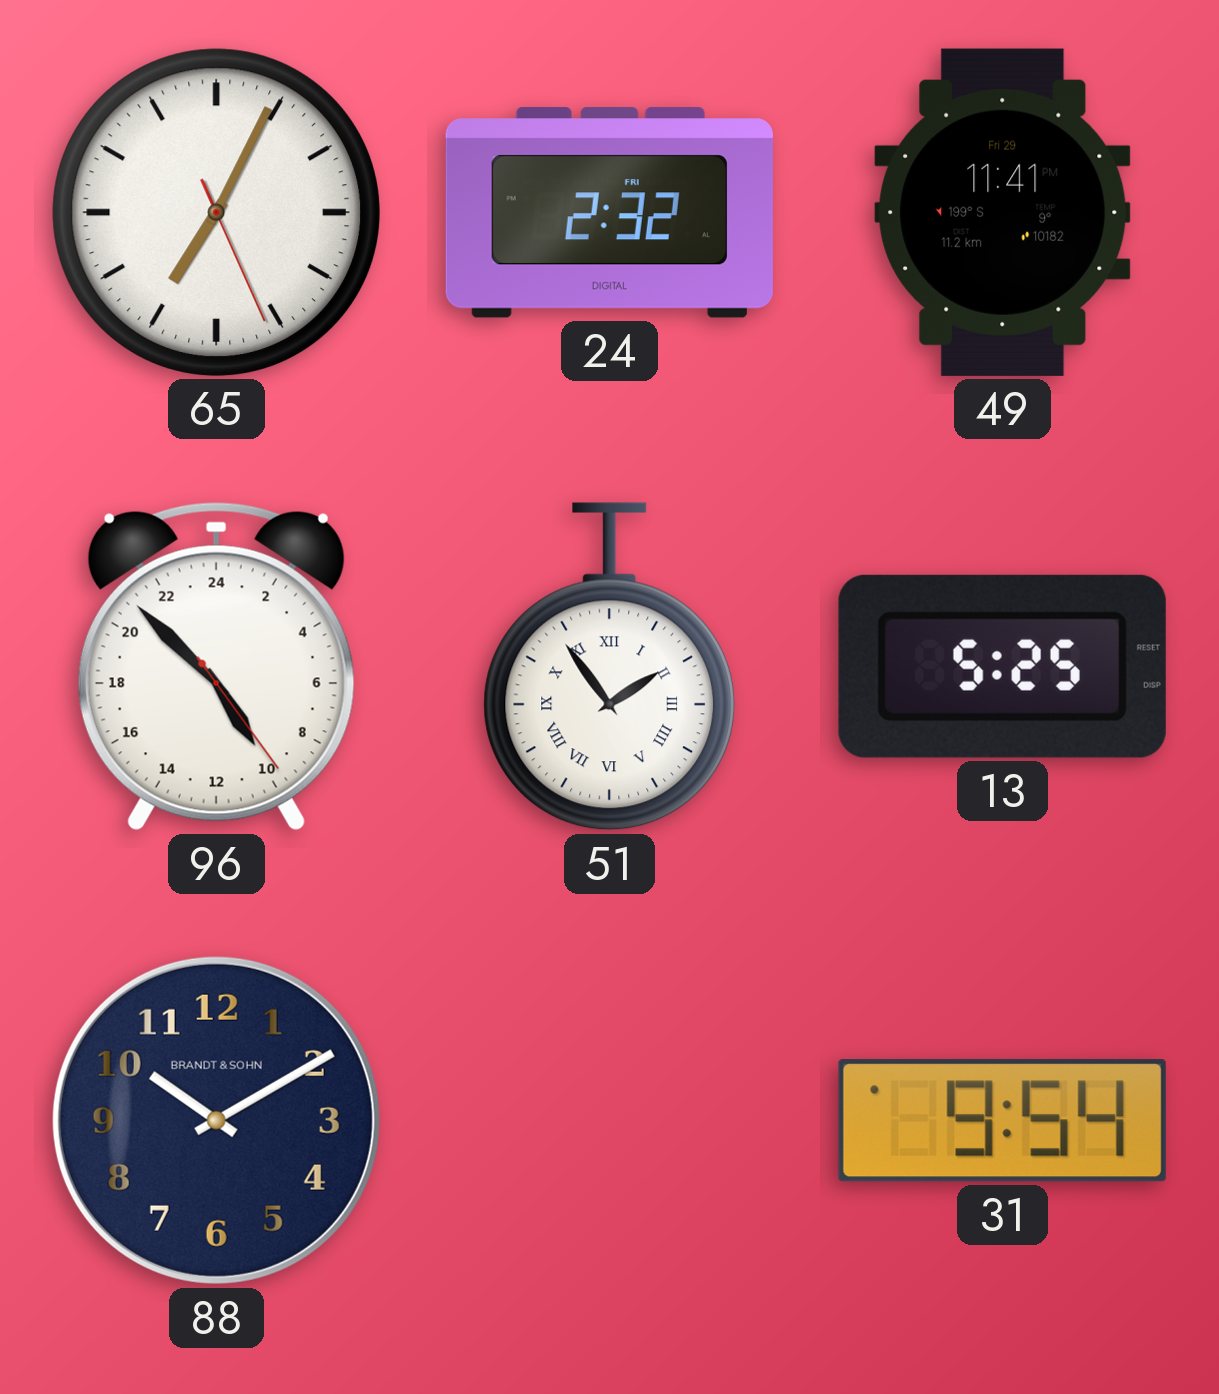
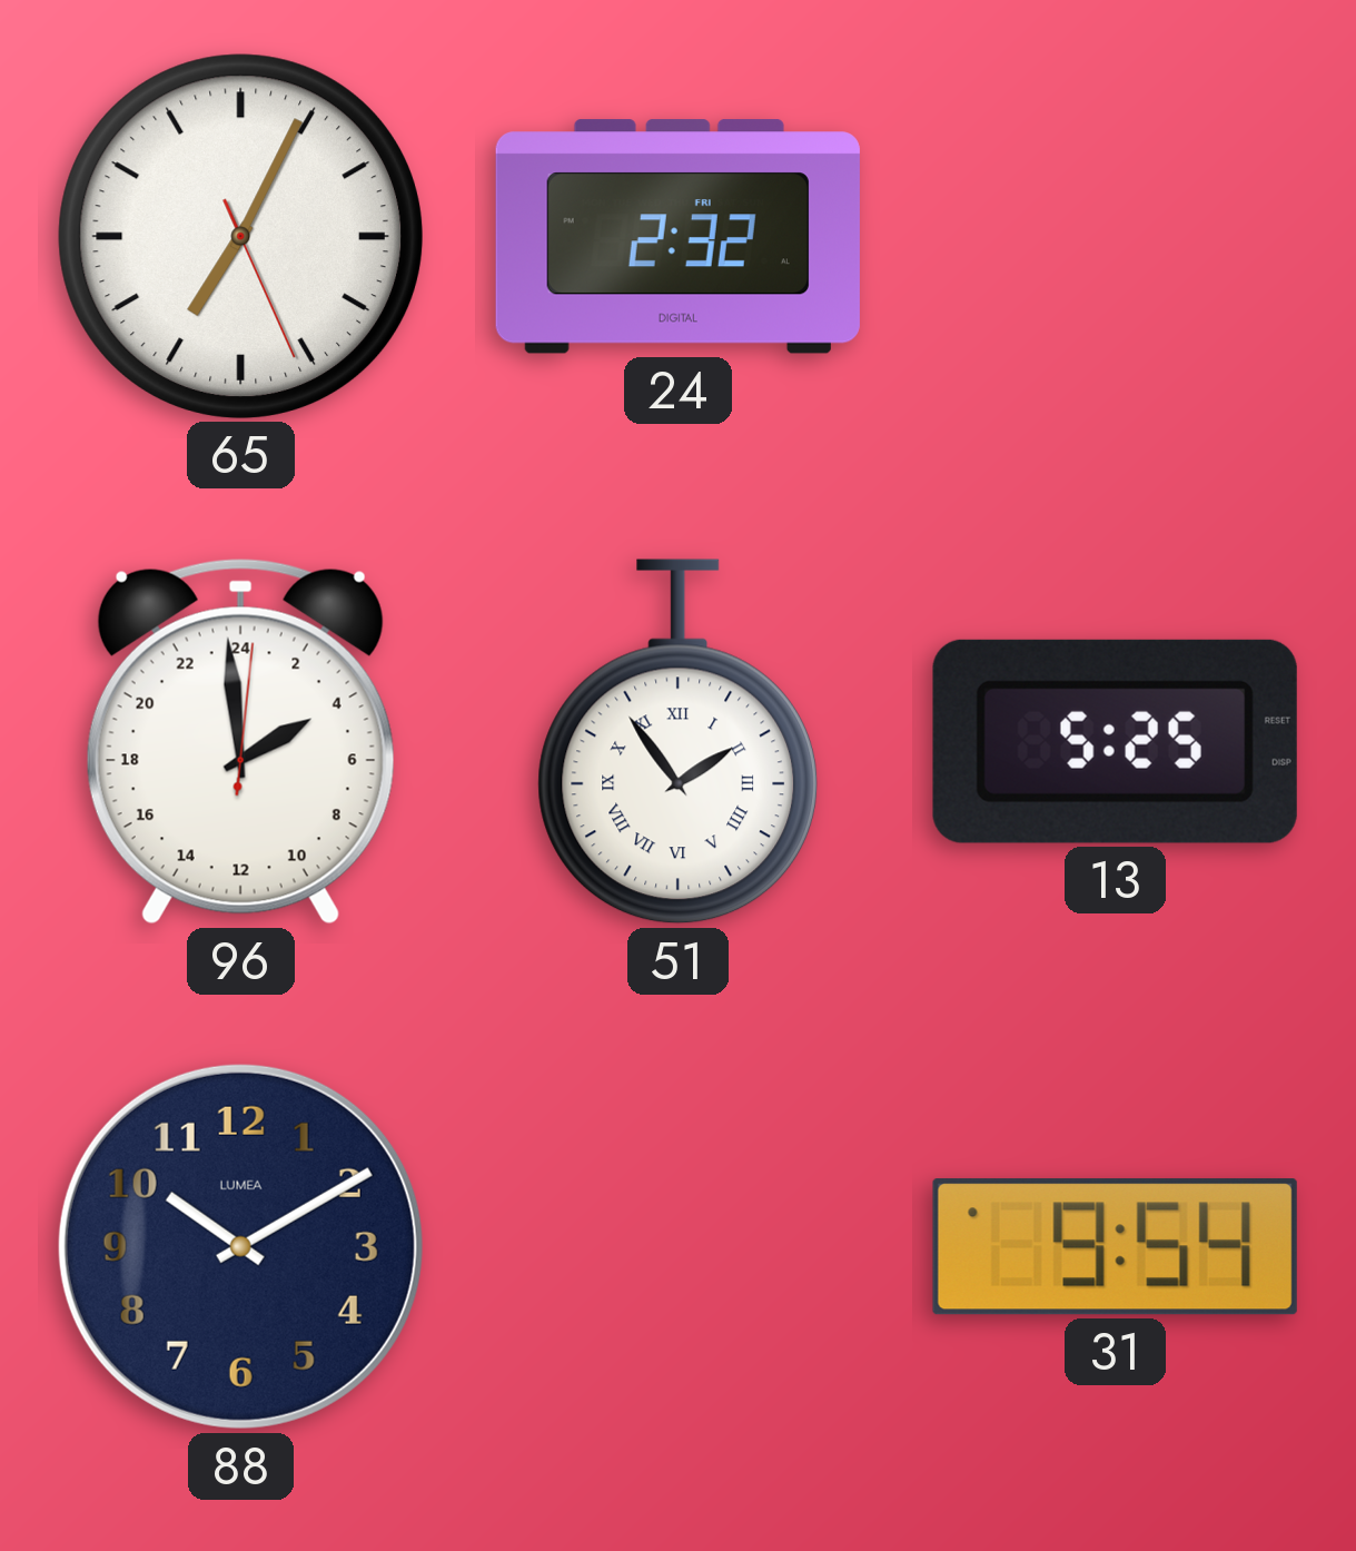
49: 11:41 -> none (1003, 212)
96: 9:52 -> 3:59 (240, 741)
88 brand: BRANDT & SOHN -> LUMEA (240, 1246)
